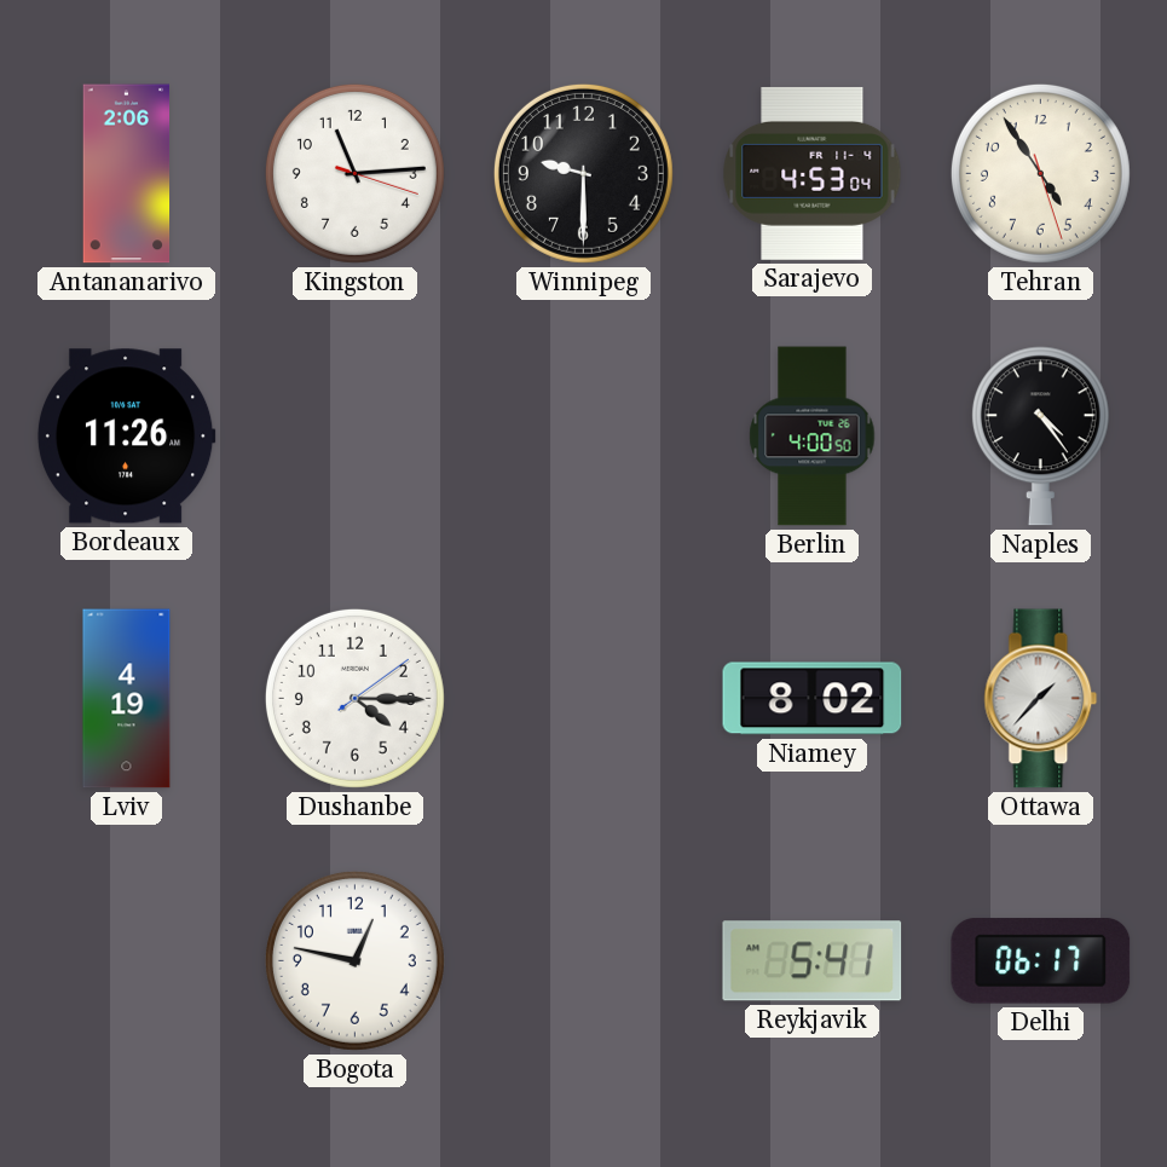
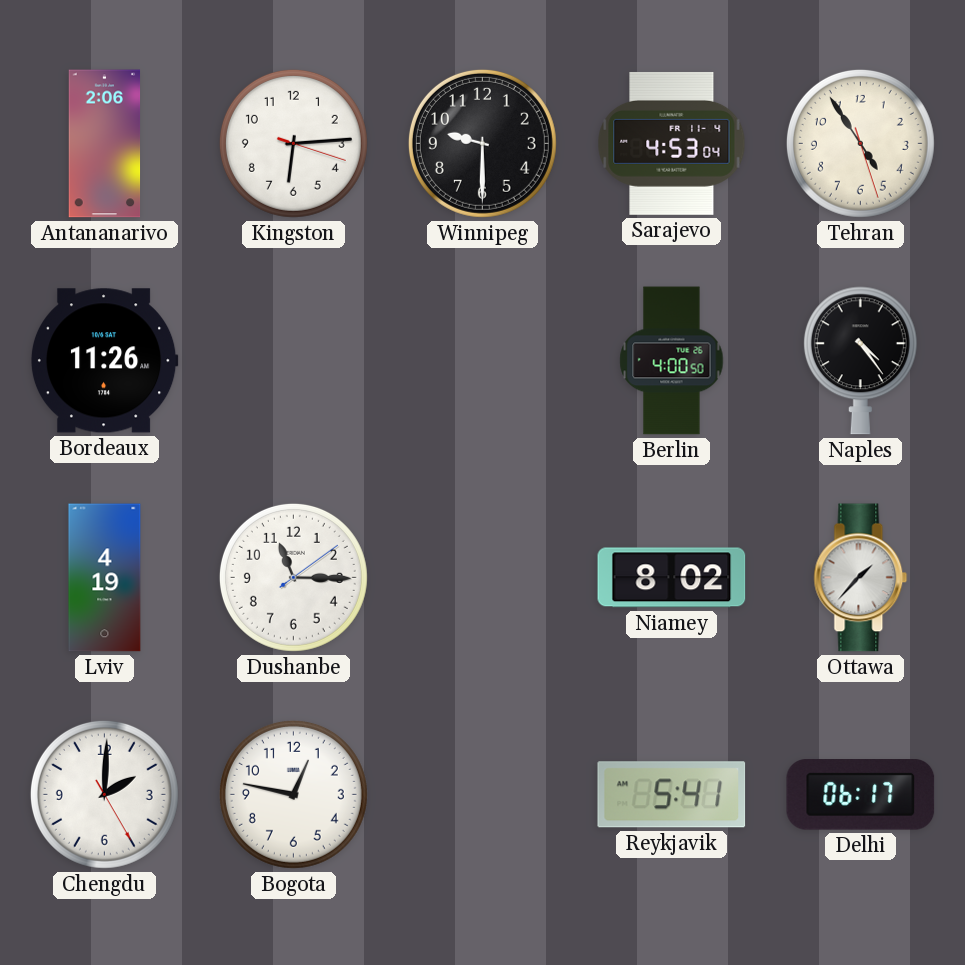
Kingston: 11:14 -> 6:14 (293, 143)
Dushanbe: 4:15 -> 11:15 (293, 577)
Chengdu: none -> 2:00 (104, 794)
